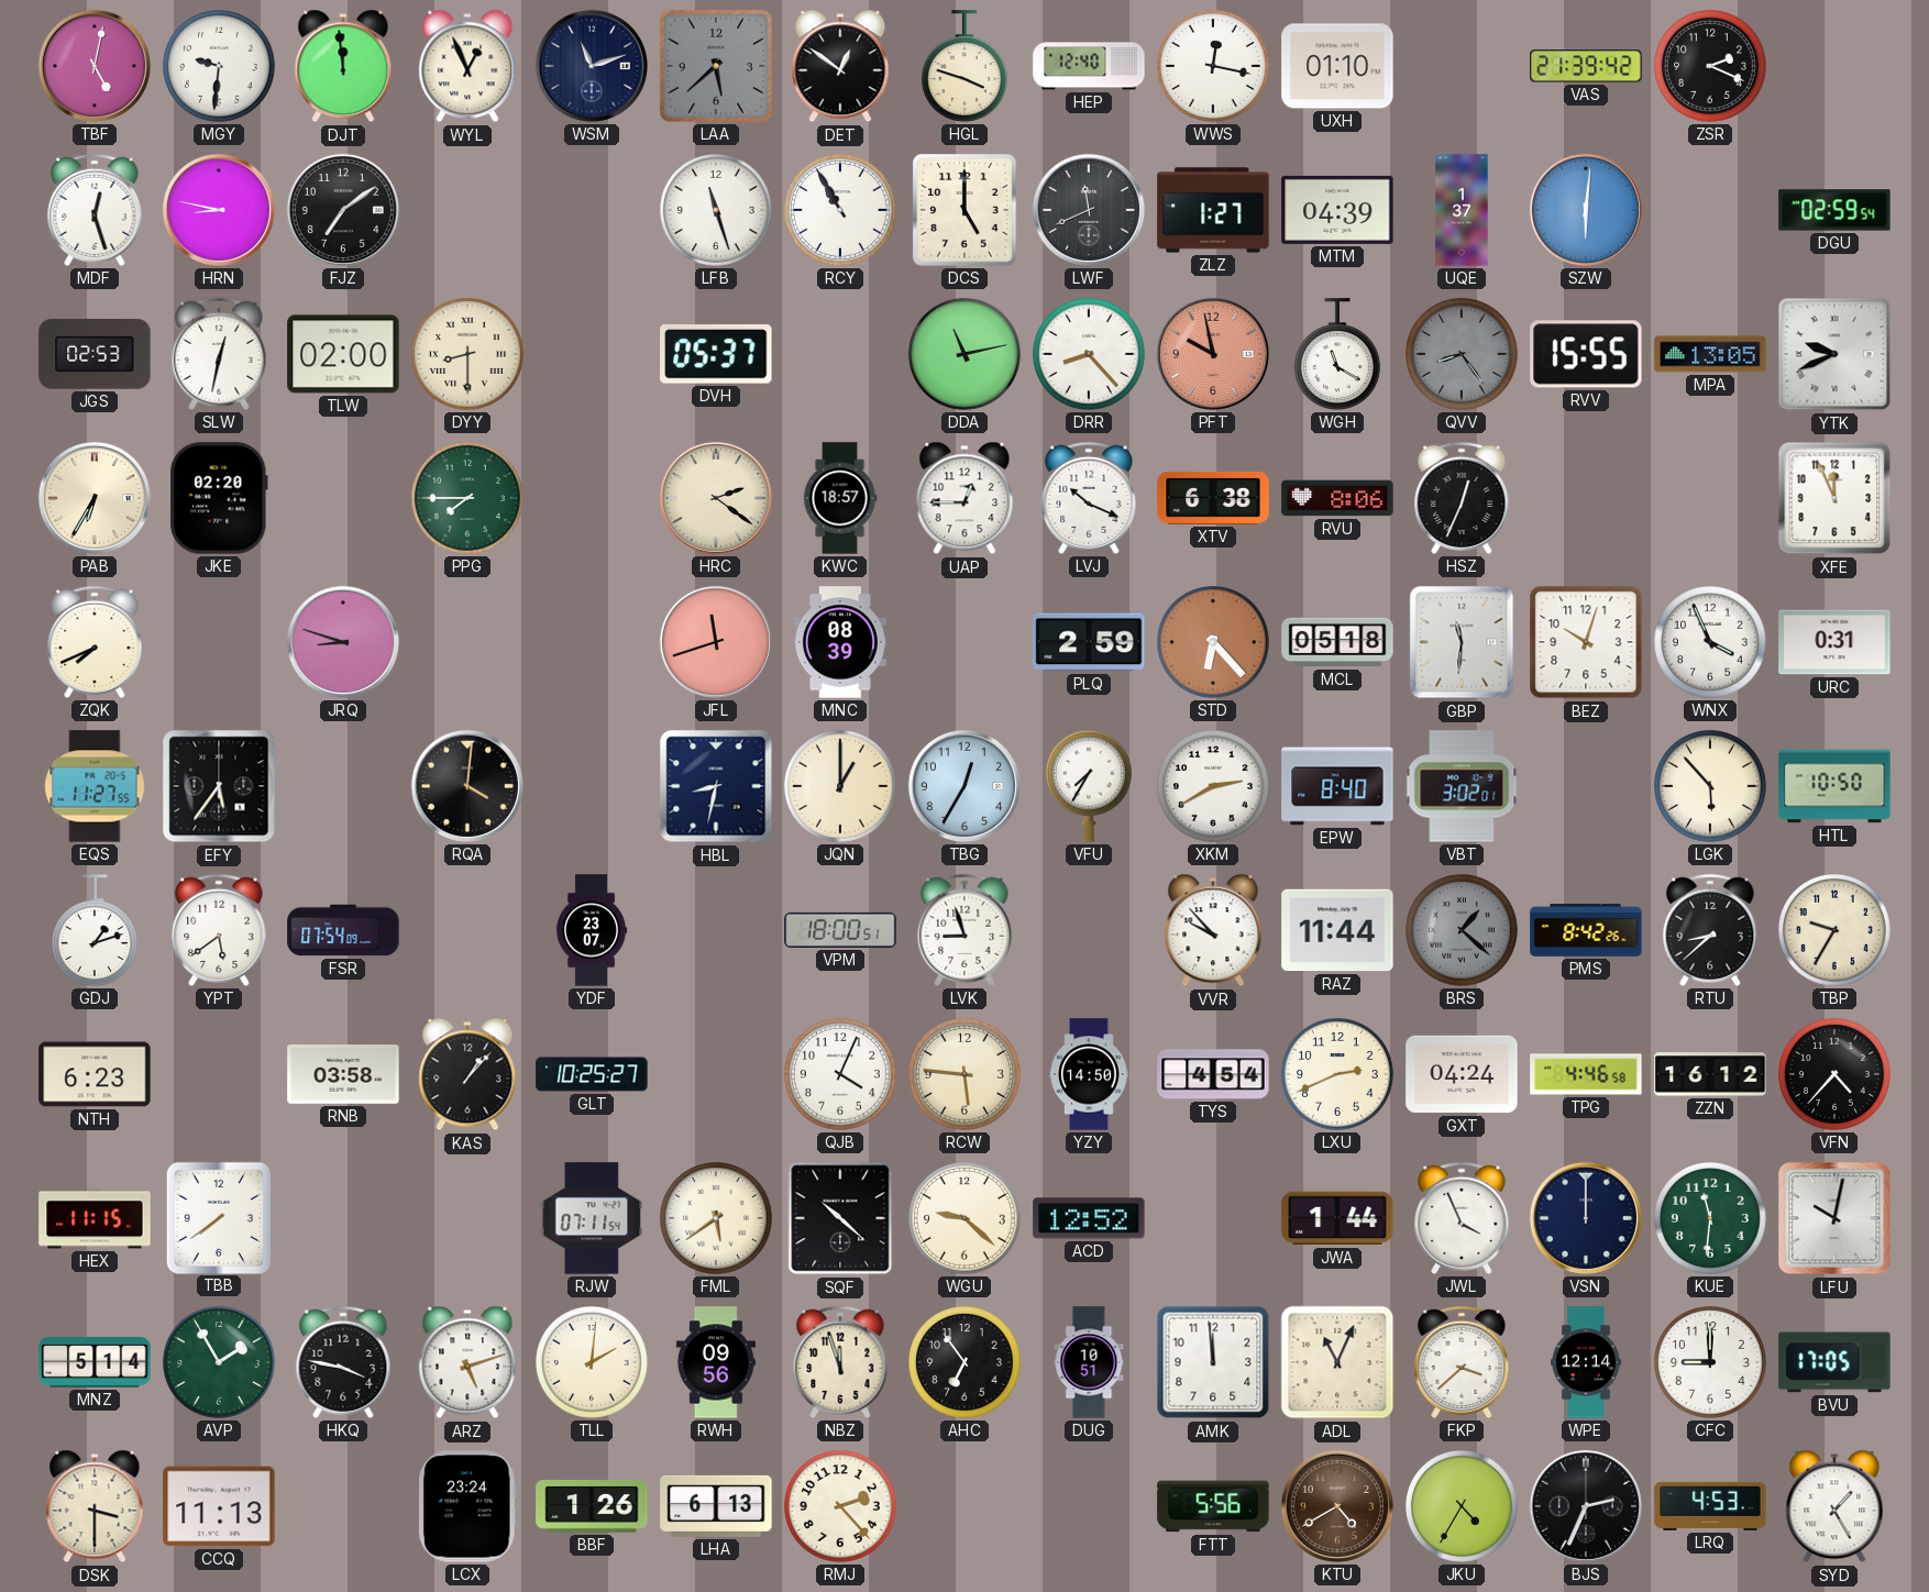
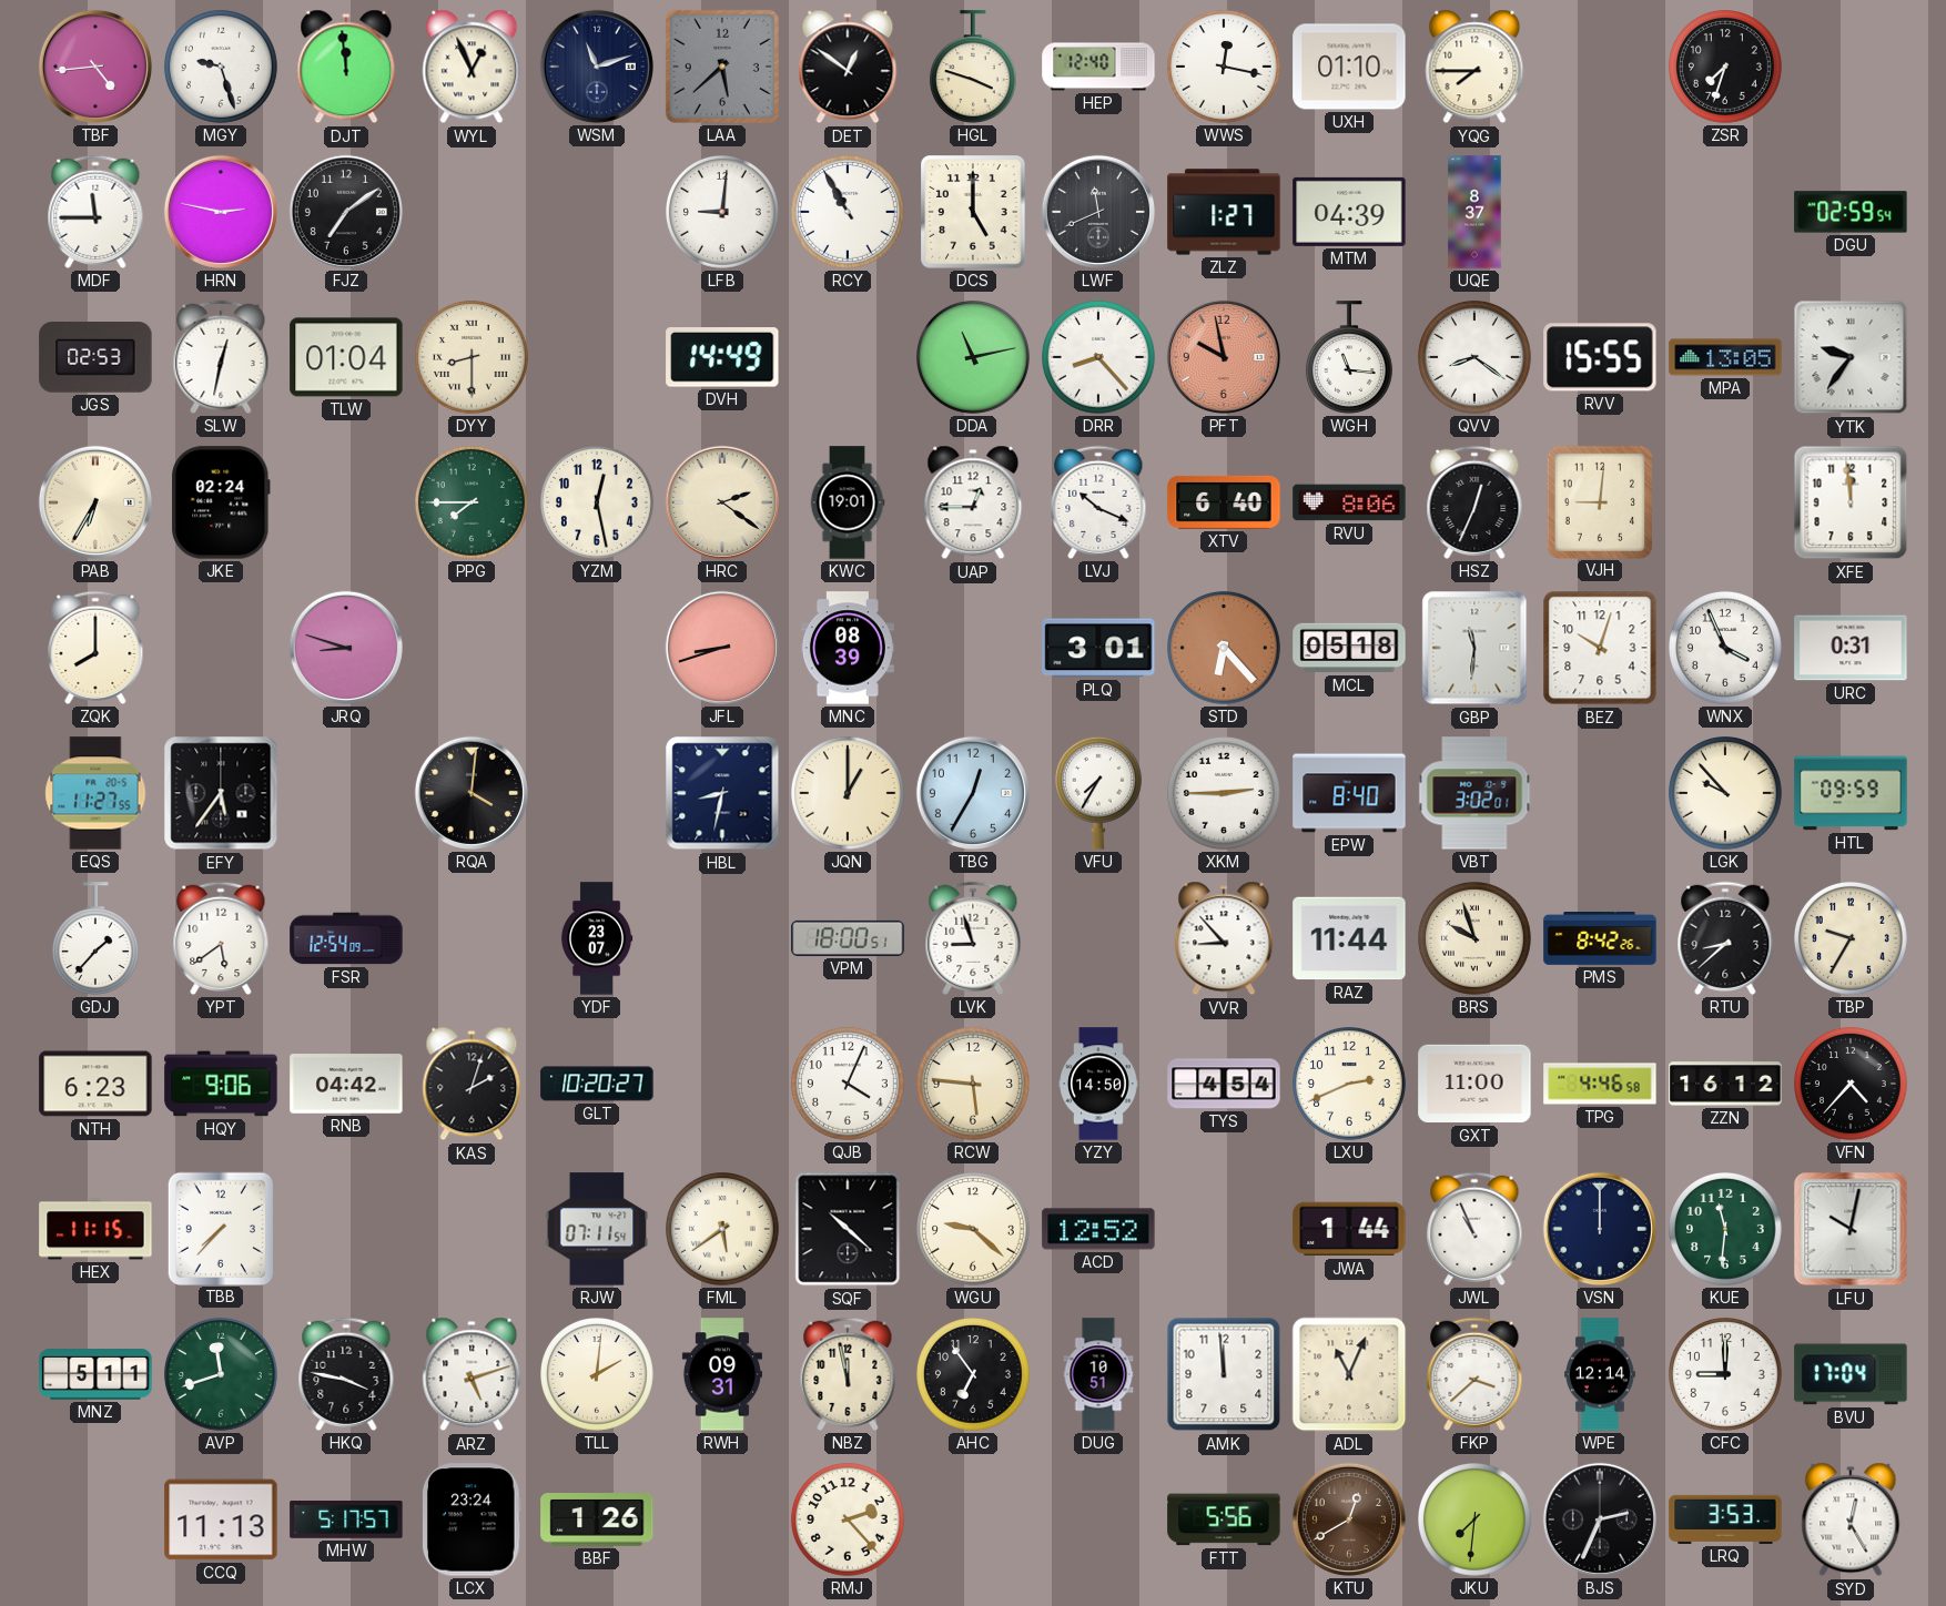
TBF: 5:02 -> 4:44 (95, 67)
MGY: 9:31 -> 9:27 (222, 68)
YQG: none -> 7:45 (1474, 67)
VAS: 21:39 -> none (1586, 66)
ZSR: 2:19 -> 7:33 (1726, 68)
MDF: 12:27 -> 11:45 (95, 212)
HRN: 8:47 -> 2:47 (221, 212)
LFB: 11:27 -> 9:01 (723, 213)
UQE: 1:37 -> 8:37 (1474, 212)
SZW: 6:01 -> none (1586, 210)
TLW: 02:00 -> 01:04 (346, 357)
DVH: 05:37 -> 14:49 (722, 358)
WGH: 11:20 -> 11:16 (1349, 357)
QVV: 8:24 -> 8:21 (1476, 358)
QVV dial: grey -> white (1476, 358)
YTK: 9:41 -> 9:36 (1851, 357)
JKE: 02:20 -> 02:24 (221, 502)
YZM: none -> 12:28 (598, 504)
KWC: 18:57 -> 19:01 (848, 502)
XTV: 6:38 -> 6:40 (1224, 502)
VJH: none -> 9:01 (1599, 501)
XFE: 11:56 -> 11:59 (1851, 502)
ZQK: 7:41 -> 8:00 (95, 648)
JFL: 11:42 -> 8:42 (722, 648)
PLQ: 2:59 -> 3:01 (1098, 648)
XKM: 2:40 -> 2:45 (1225, 794)
LGK: 5:53 -> 9:53 (1726, 794)
HTL: 10:50 -> 09:59 (1851, 793)
GDJ: 1:12 -> 1:37 (95, 938)
FSR: 07:54 -> 12:54 (346, 938)
VVR: 9:53 -> 8:53 (1224, 938)
BRS: 1:22 -> 9:57 (1476, 939)
BRS dial: grey -> cream (1476, 939)
HQY: none -> 9:06 (221, 1084)
RNB: 03:58 -> 04:42 (346, 1084)
KAS: 1:07 -> 2:03 (472, 1084)
GLT: 10:25 -> 10:20 (597, 1084)
GXT: 04:24 -> 11:00 (1474, 1084)
TBB: 7:39 -> 7:37 (220, 1228)
JWL: 3:56 -> 10:56 (1474, 1229)
MNZ: 5:14 -> 5:11 (95, 1374)
AVP: 1:55 -> 11:42 (222, 1375)
RWH: 09:56 -> 09:31 (722, 1374)
NBZ: 11:57 -> 11:58 (848, 1374)
BVU: 17:05 -> 17:04 (1851, 1374)
DSK: 3:30 -> none (95, 1506)
MHW: none -> 5:17 (346, 1519)
LHA: 6:13 -> none (716, 1506)
KTU: 4:40 -> 12:40 (1349, 1519)
JKU: 4:35 -> 7:31 (1476, 1521)
LRQ: 4:53 -> 3:53 (1725, 1519)
SYD: 1:25 -> 12:25 (1851, 1519)
